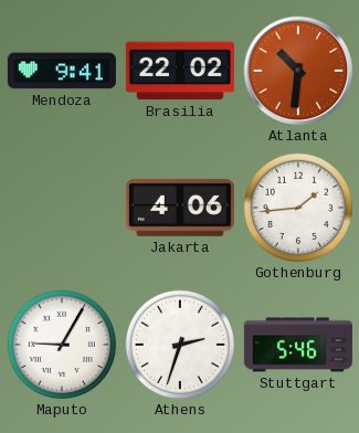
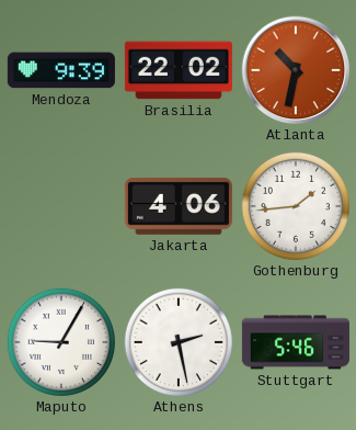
Mendoza: 9:41 -> 9:39 (61, 70)
Atlanta: 10:31 -> 10:32 (296, 70)
Athens: 2:33 -> 2:28 (179, 342)
